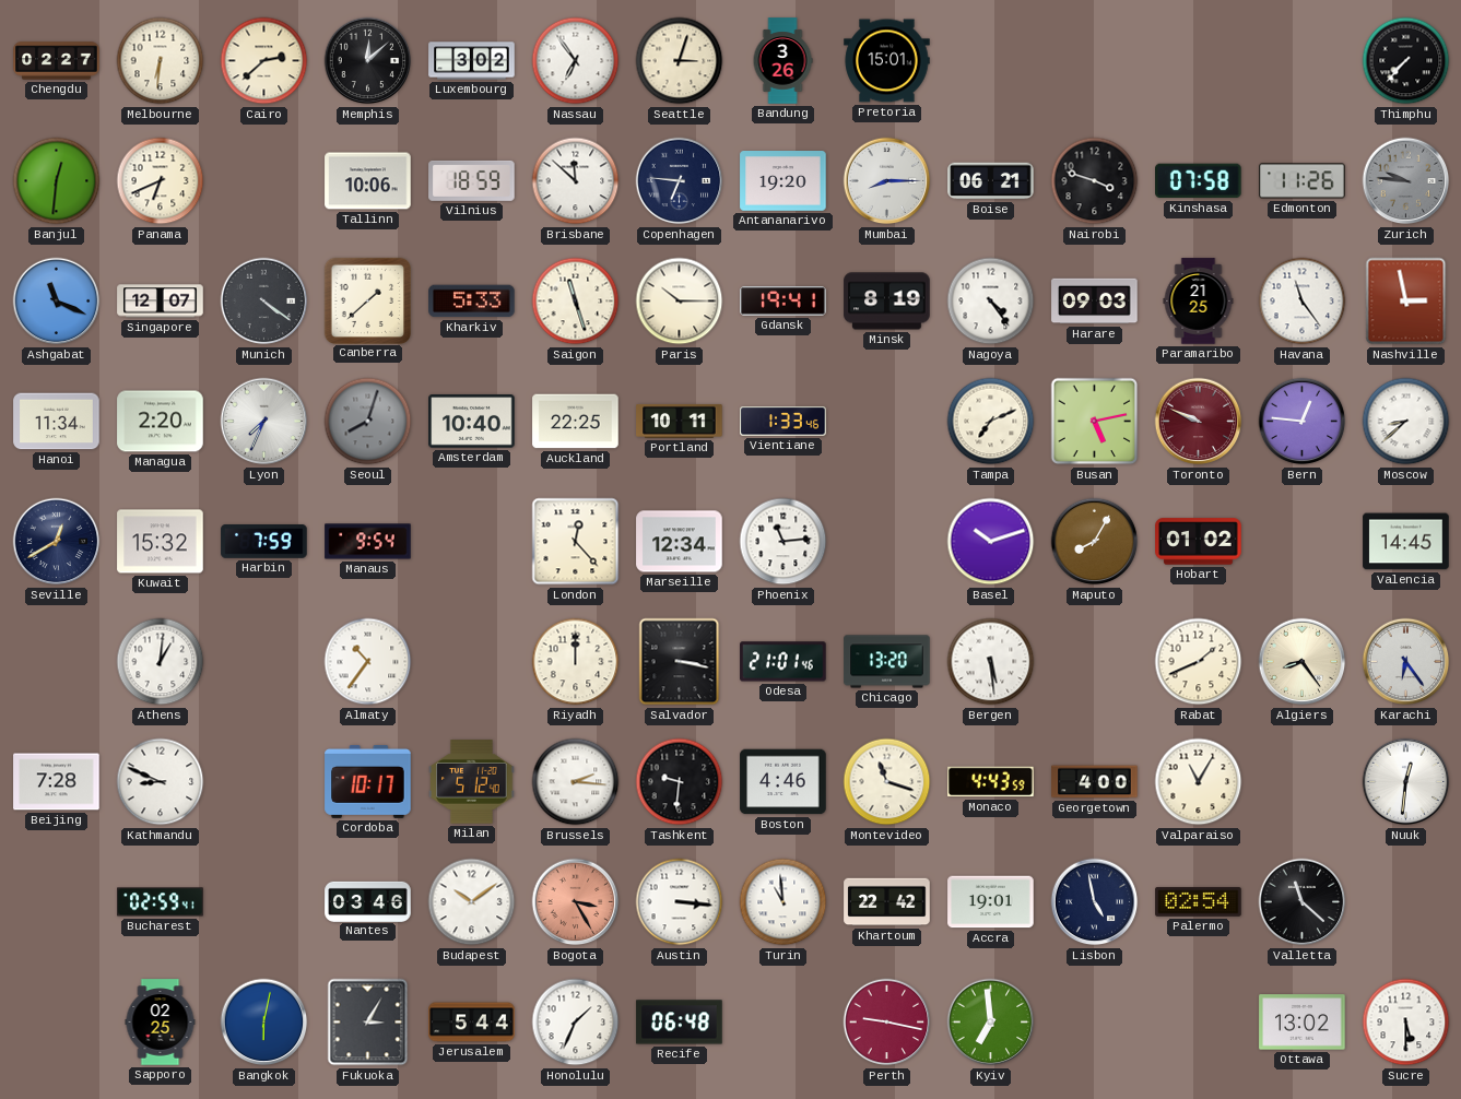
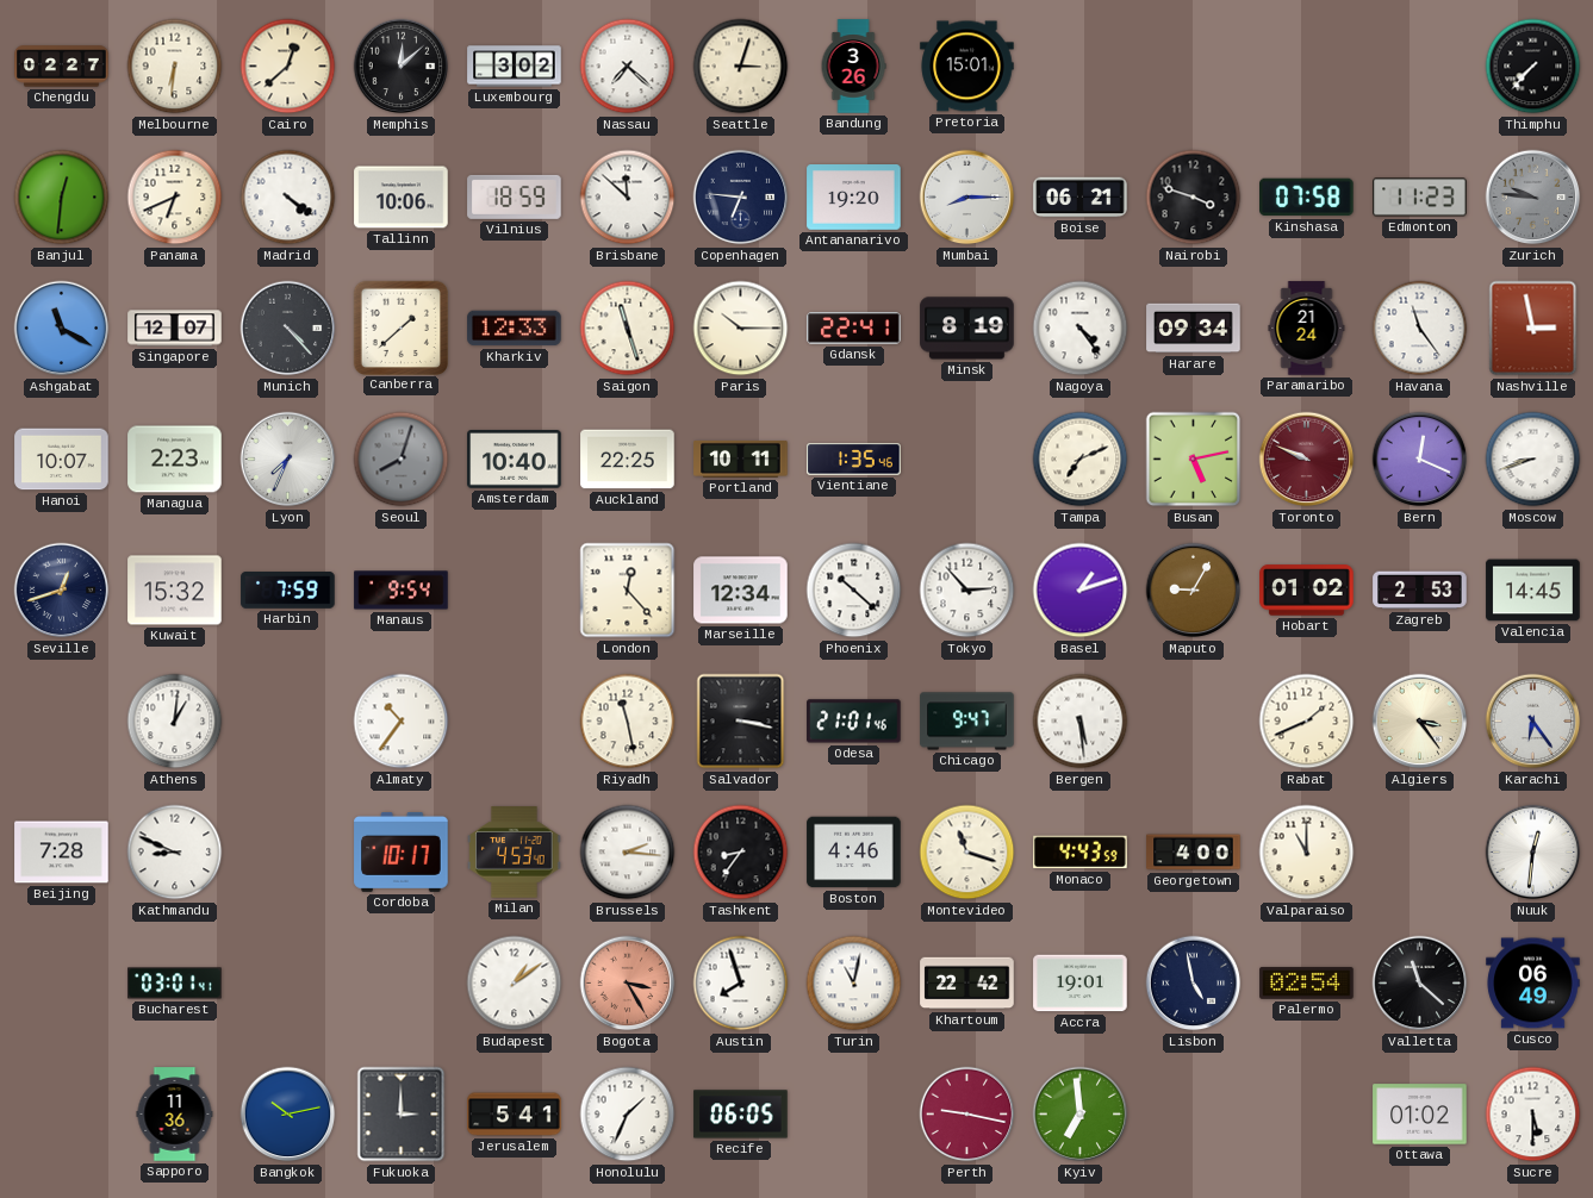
Cairo: 2:38 -> 12:38 (288, 67)
Nassau: 6:54 -> 7:22 (628, 67)
Madrid: none -> 4:21 (288, 198)
Edmonton: 11:26 -> 11:23 (1420, 198)
Ashgabat: 11:19 -> 11:20 (62, 329)
Munich: 4:21 -> 4:23 (288, 329)
Kharkiv: 5:33 -> 12:33 (515, 329)
Gdansk: 19:41 -> 22:41 (854, 329)
Harare: 09:03 -> 09:34 (1194, 329)
Paramaribo: 21:25 -> 21:24 (1307, 329)
Hanoi: 11:34 -> 10:07 (62, 460)
Managua: 2:20 -> 2:23 (175, 460)
Vientiane: 1:33 -> 1:35 (854, 460)
Bern: 12:46 -> 12:19 (1420, 460)
Moscow: 8:38 -> 8:42 (1533, 460)
Seville: 12:40 -> 12:42 (62, 591)
Phoenix: 11:14 -> 10:22 (854, 591)
Tokyo: none -> 2:53 (967, 591)
Basel: 10:12 -> 1:12 (1081, 591)
Maputo: 8:05 -> 9:05 (1194, 591)
Zagreb: none -> 2:53 (1420, 591)
Riyadh: 12:00 -> 11:28 (628, 722)
Chicago: 13:20 -> 9:47 (967, 722)
Algiers: 8:24 -> 3:24 (1420, 722)
Milan: 5:12 -> 4:53 (515, 853)
Tashkent: 9:31 -> 8:36 (741, 853)
Valparaiso: 11:05 -> 11:00 (1307, 853)
Bucharest: 02:59 -> 03:01 (175, 984)
Nantes: 03:46 -> none (368, 901)
Budapest: 10:09 -> 1:09 (515, 984)
Austin: 3:16 -> 7:57 (741, 984)
Turin: 10:59 -> 11:02 (854, 984)
Cusco: none -> 06:49 (1533, 984)
Sapporo: 02:25 -> 11:36 (175, 1115)
Bangkok: 6:02 -> 10:13 (288, 1115)
Fukuoka: 3:05 -> 3:00 (402, 1115)
Jerusalem: 5:44 -> 5:41 (515, 1115)
Recife: 06:48 -> 06:05 (741, 1115)
Ottawa: 13:02 -> 01:02 (1420, 1115)
